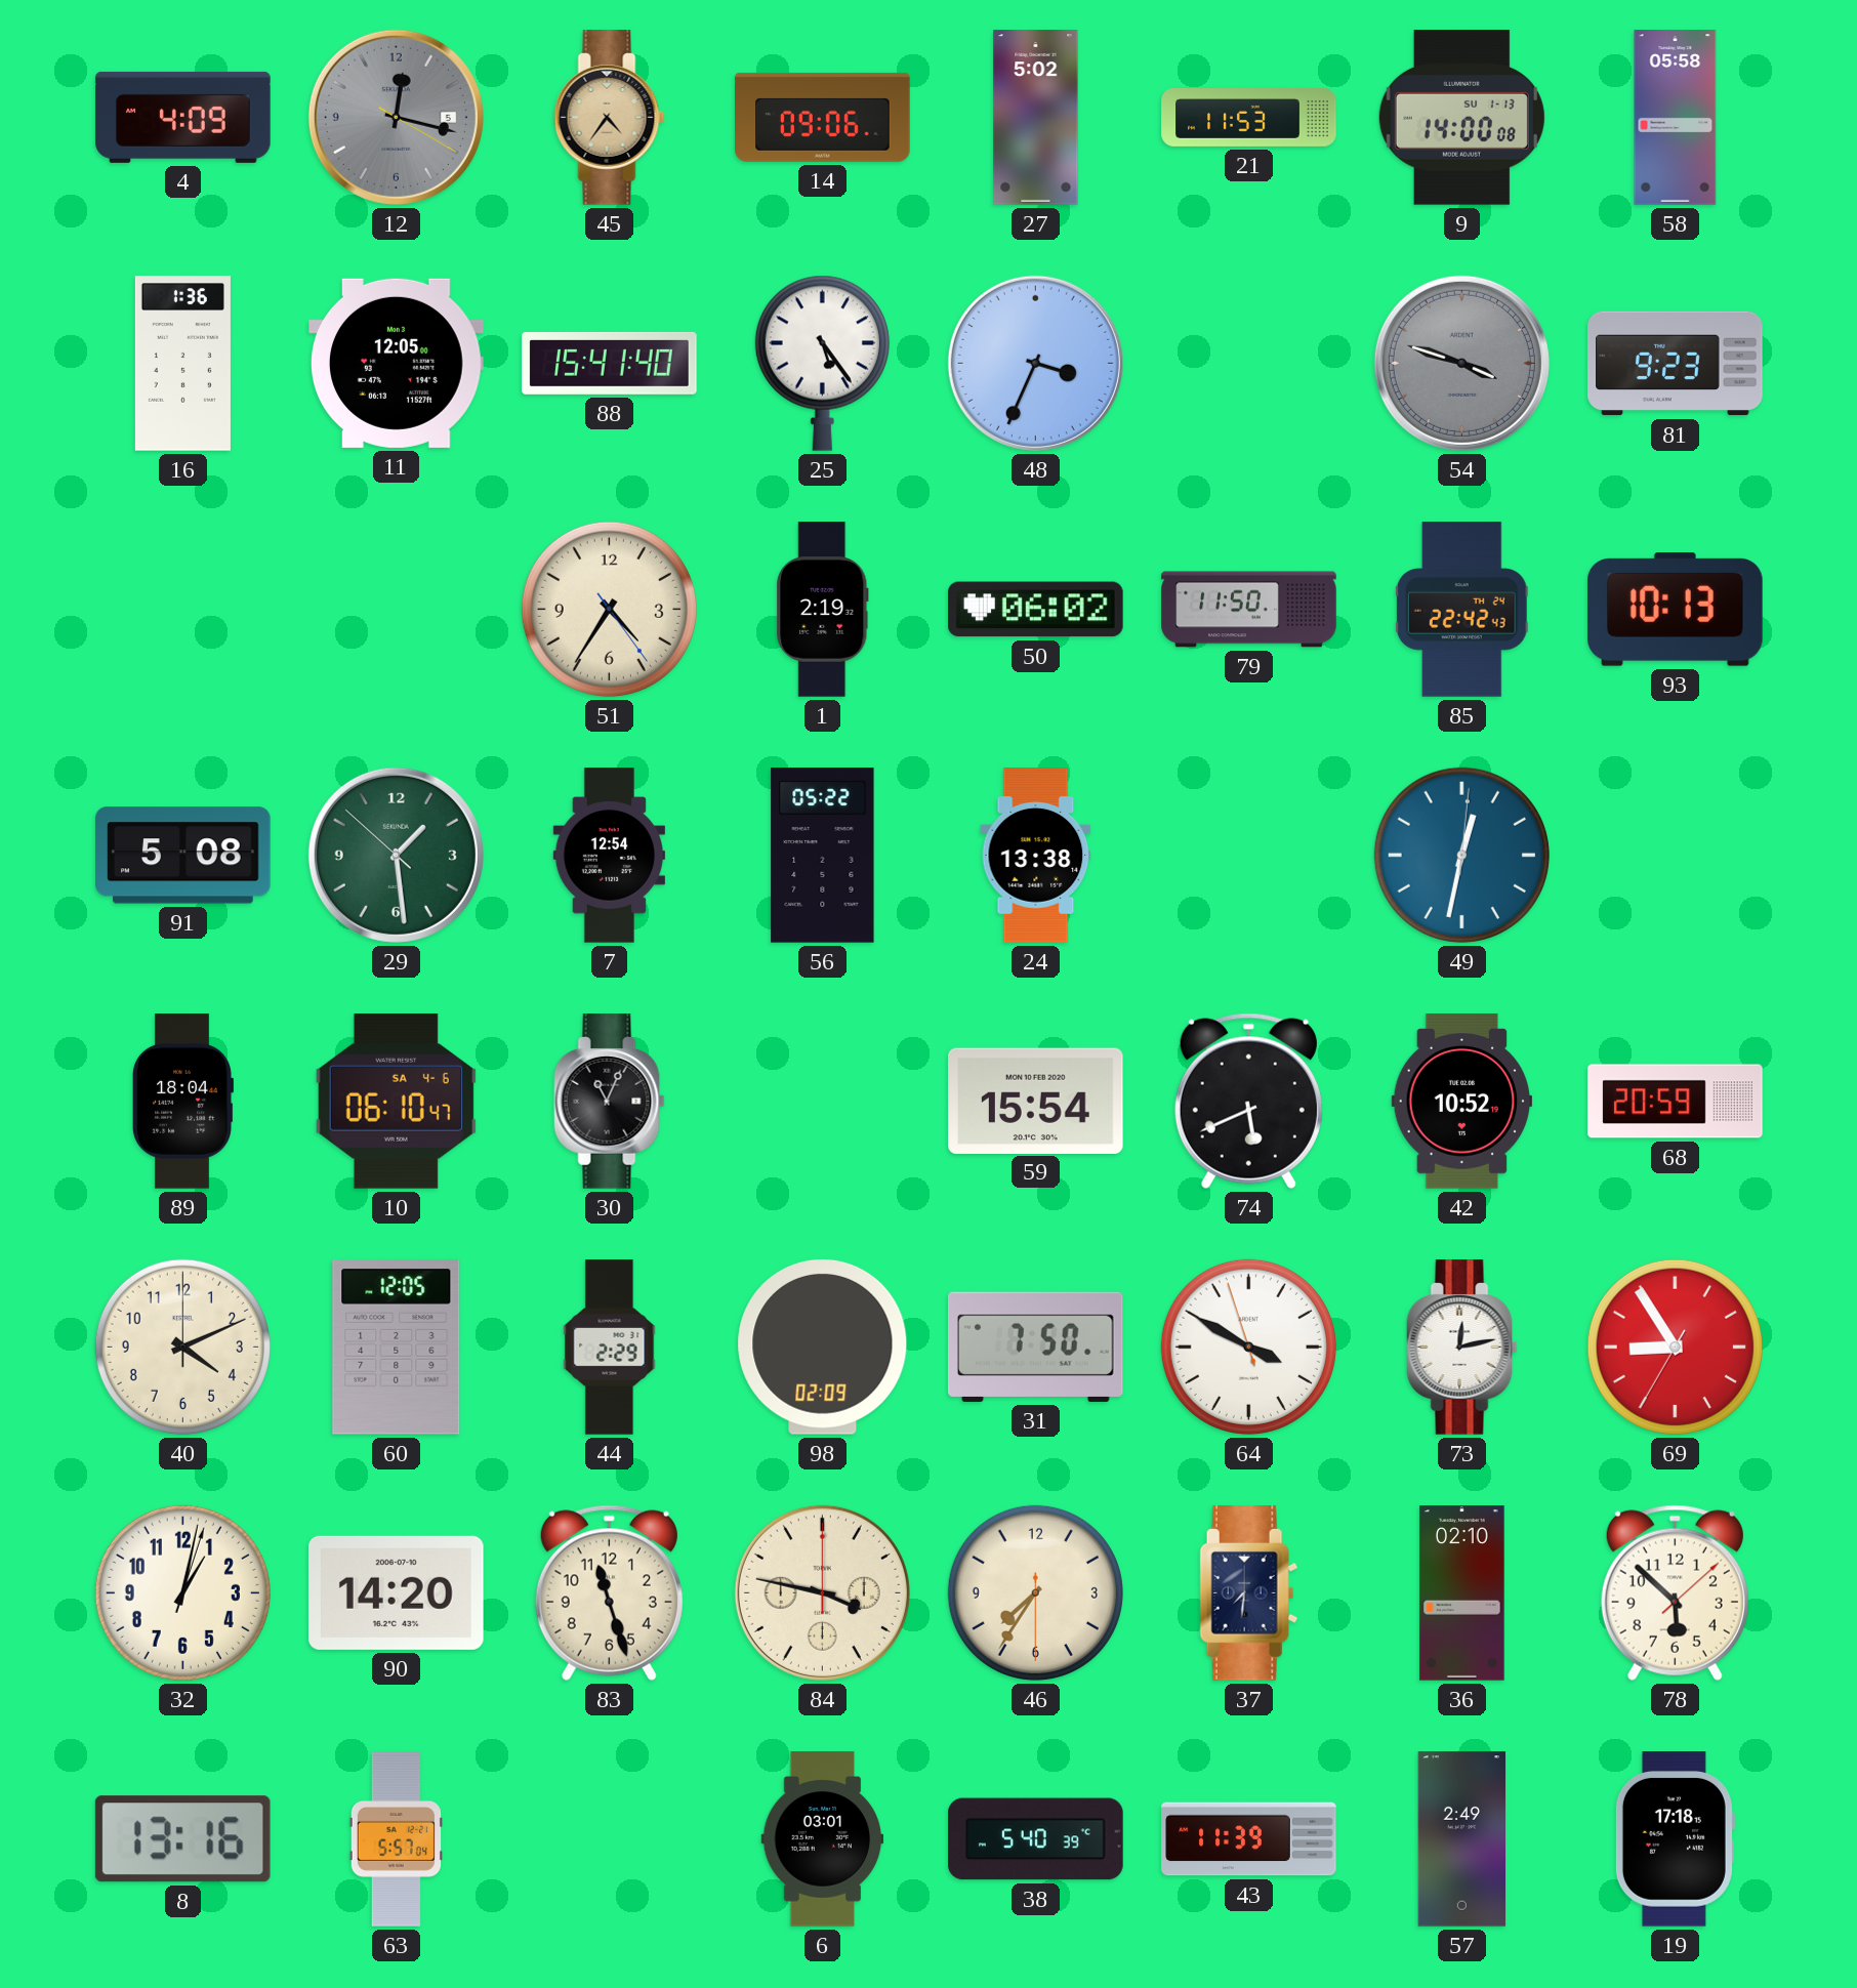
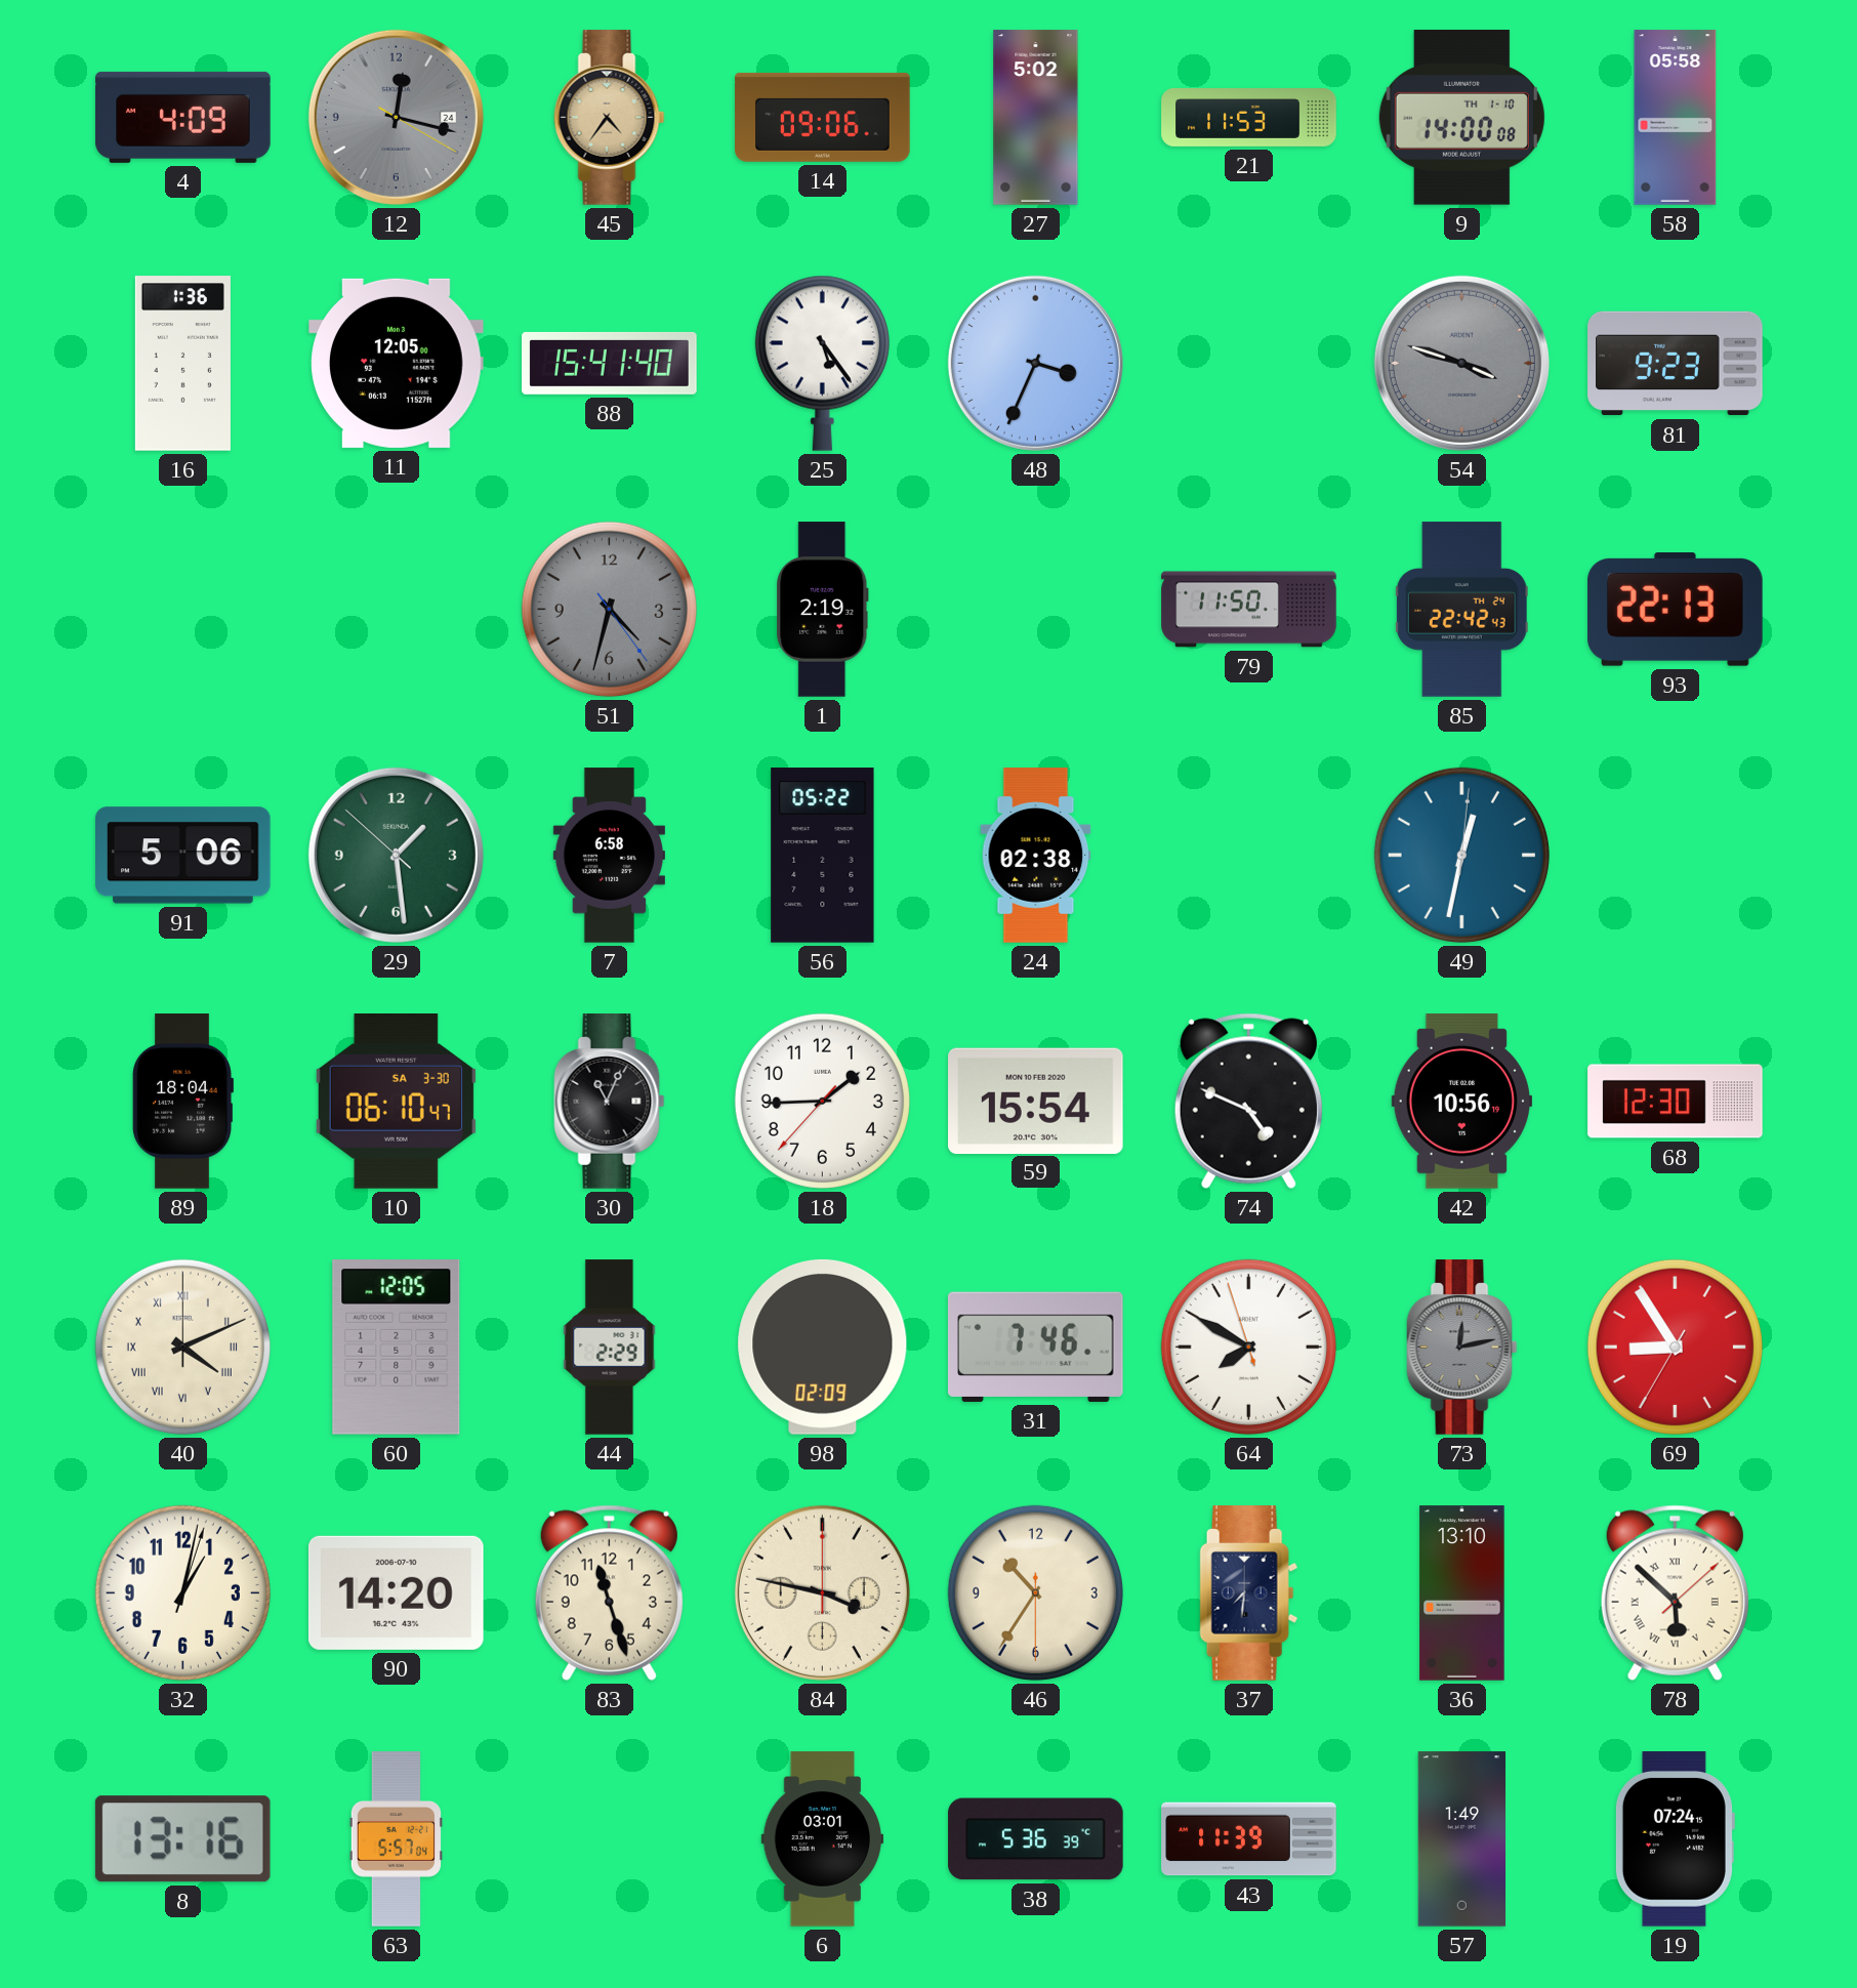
12 date: 5 -> 24 (396, 117)
9 date: SU 1-13 -> TH 1-10 (1461, 118)
51: 4:35 -> 4:32 (609, 609)
51 dial: cream -> grey (609, 609)
50: 06:02 -> none (1036, 610)
93: 10:13 -> 22:13 (1676, 610)
91: 5:08 -> 5:06 (183, 856)
7: 12:54 -> 6:58 (609, 856)
24: 13:38 -> 02:38 (1036, 856)
10 date: SA 4-6 -> SA 3-30 (396, 1102)
18: none -> 1:44 (822, 1101)
74: 5:41 -> 4:49 (1248, 1101)
42: 10:52 -> 10:56 (1461, 1102)
68: 20:59 -> 12:30 (1676, 1102)
40 numerals: Arabic -> Roman (182, 1347)
31: 7:50 -> 7:46 (1036, 1347)
64: 3:49 -> 7:49 (1248, 1347)
73 dial: white -> grey (1462, 1348)
46: 7:35 -> 10:35 (1035, 1592)
36: 02:10 -> 13:10 (1462, 1593)
78 numerals: Arabic -> Roman (1675, 1592)
38: 5:40 -> 5:36 (1036, 1839)
57: 2:49 -> 1:49 (1462, 1839)
19: 17:18 -> 07:24 (1675, 1839)
